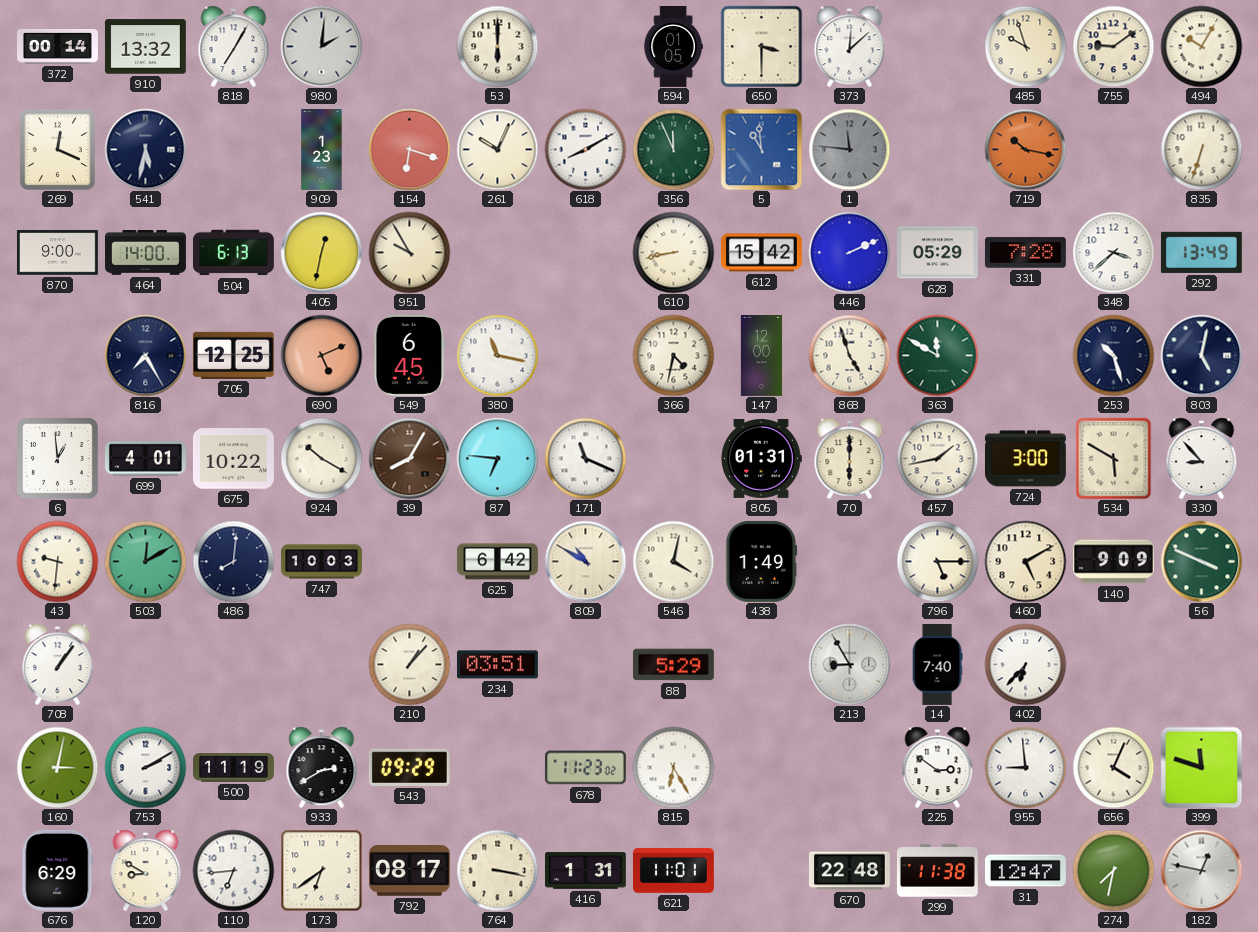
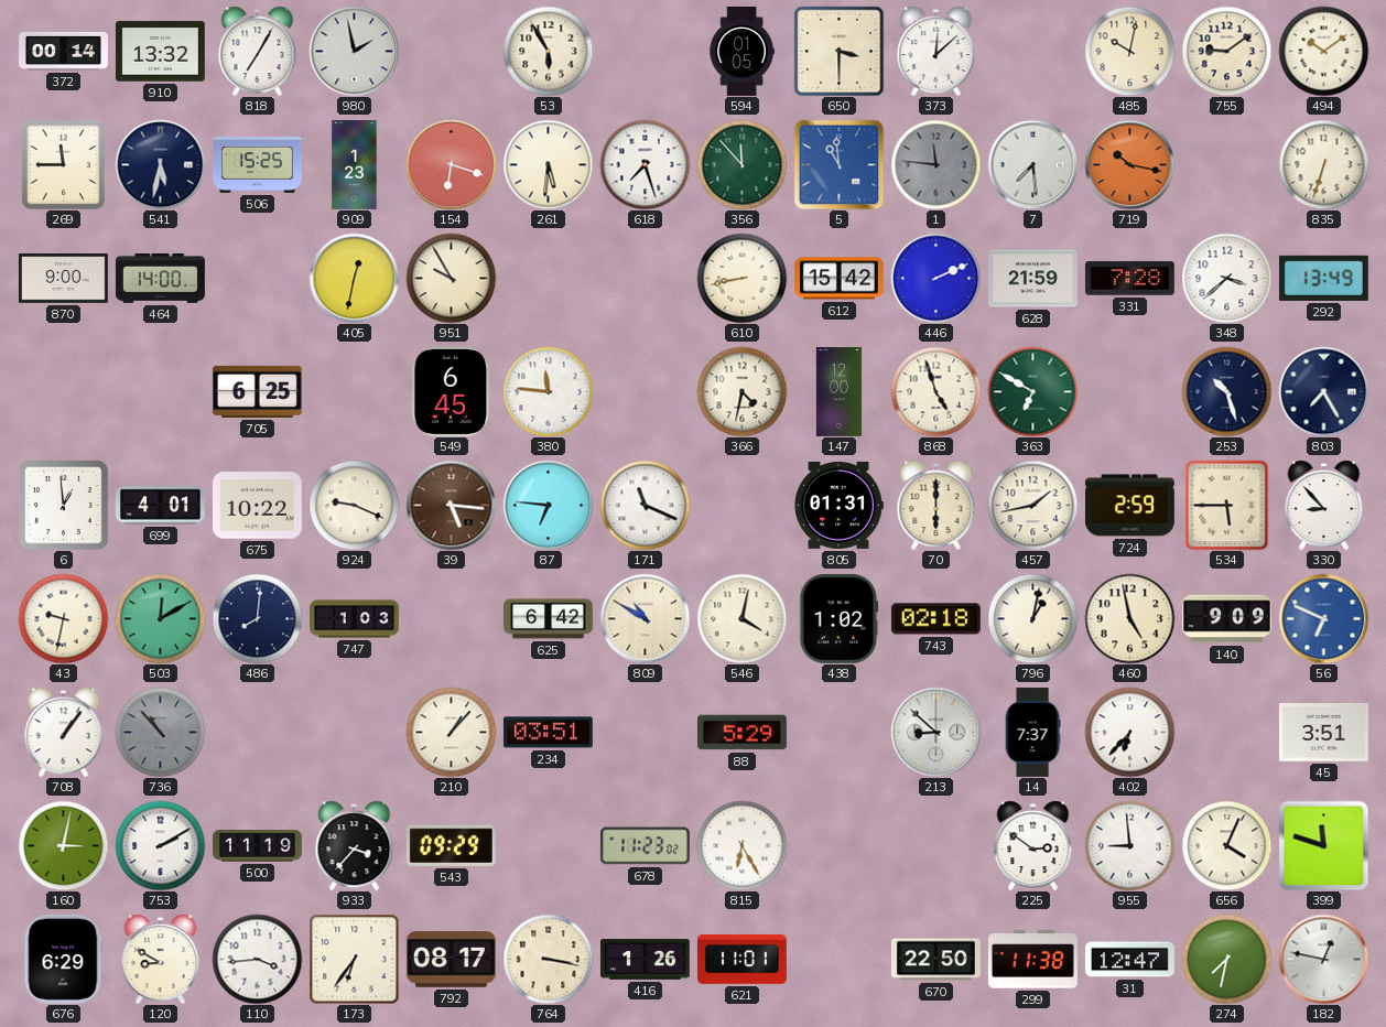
980: 2:01 -> 1:58 (354, 51)
53: 6:00 -> 5:55 (548, 51)
485: 9:57 -> 10:02 (1129, 51)
494: 10:05 -> 10:09 (1323, 51)
269: 12:19 -> 11:45 (63, 164)
506: none -> 15:25 (258, 165)
261: 10:04 -> 5:31 (548, 164)
618: 8:10 -> 7:27 (645, 164)
356: 11:56 -> 11:53 (741, 164)
7: none -> 7:29 (1032, 164)
504: 6:13 -> none (233, 253)
628: 05:29 -> 21:59 (1032, 279)
816: 7:25 -> none (145, 355)
705: 12:25 -> 6:25 (257, 391)
690: 5:11 -> none (321, 355)
380: 11:17 -> 11:46 (548, 391)
363: 11:50 -> 6:50 (1032, 391)
803: 5:02 -> 7:25 (1323, 391)
924: 10:20 -> 9:19 (354, 505)
39: 8:05 -> 5:16 (451, 505)
724: 3:00 -> 2:59 (1129, 506)
534: 5:50 -> 5:45 (1227, 505)
43: 9:31 -> 9:32 (63, 618)
747: 10:03 -> 1:03 (355, 619)
438: 1:49 -> 1:02 (840, 618)
743: none -> 02:18 (935, 619)
796: 5:15 -> 1:02 (1032, 618)
460: 5:10 -> 4:58 (1129, 618)
56: 3:49 -> 6:49 (1323, 618)
56 dial: green -> blue (1323, 618)
736: none -> 10:53 (160, 732)
213: 8:55 -> 8:52 (935, 732)
14: 7:40 -> 7:37 (1032, 733)
45: none -> 3:51 (1323, 733)
933: 2:40 -> 3:37 (355, 845)
110: 6:44 -> 3:44 (257, 959)
173: 6:39 -> 6:36 (354, 959)
416: 1:31 -> 1:26 (645, 960)
670: 22:48 -> 22:50 (935, 960)
